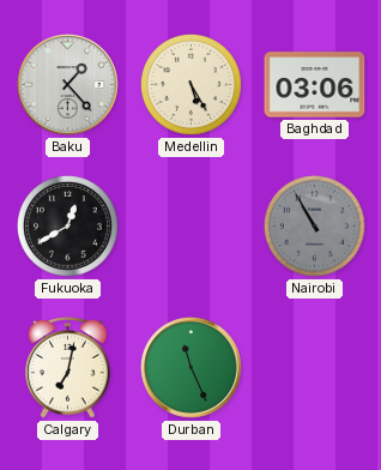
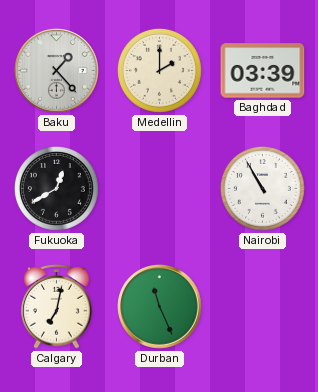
Medellin: 5:25 -> 2:00 (159, 70)
Baghdad: 03:06 -> 03:39 (263, 71)
Nairobi dial: grey -> white (262, 188)
